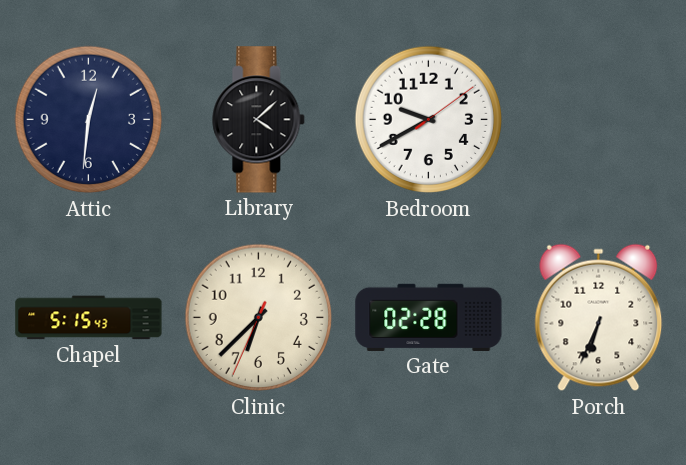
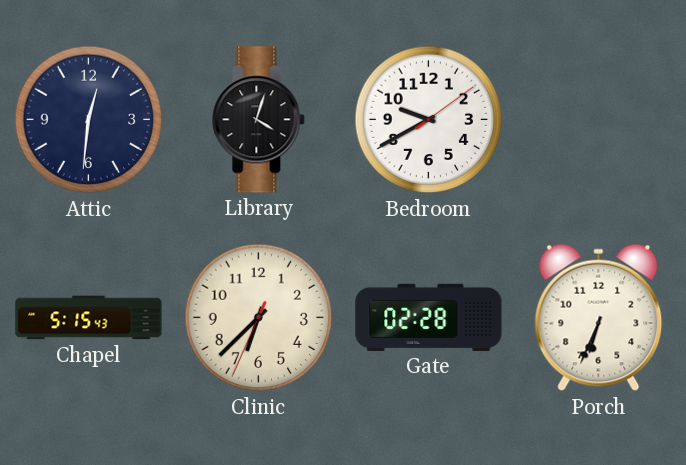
Library: 4:08 -> 4:03 (259, 120)
